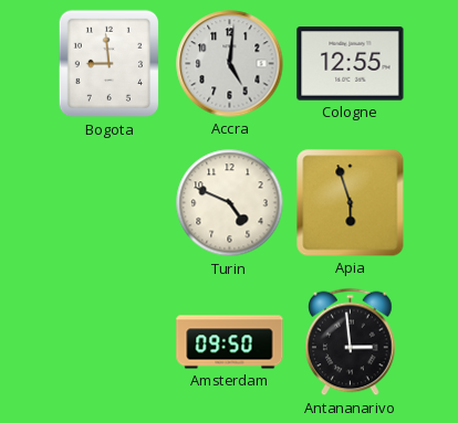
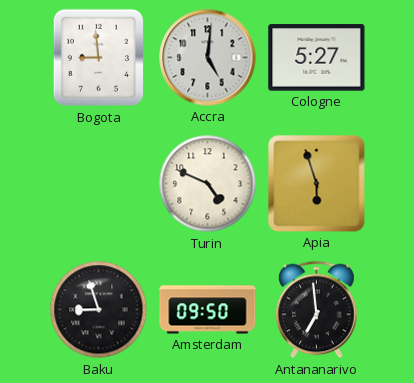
Cologne: 12:55 -> 5:27 (317, 58)
Baku: none -> 8:57 (99, 310)
Antananarivo: 2:59 -> 6:59 (317, 310)
